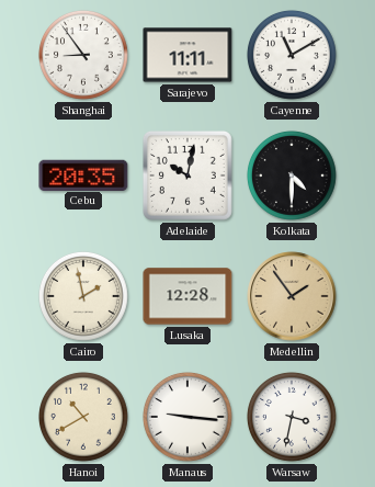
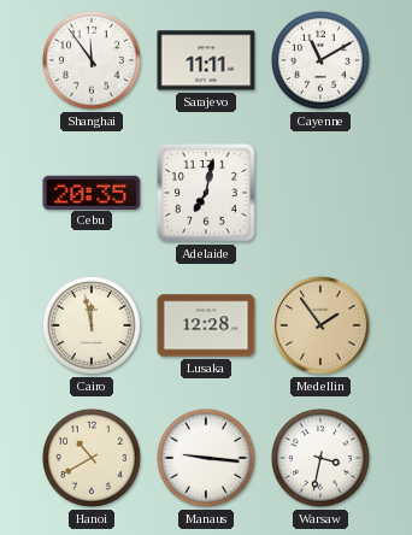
Shanghai: 8:54 -> 11:54 (92, 60)
Adelaide: 10:02 -> 7:02 (206, 193)
Kolkata: 4:30 -> none (292, 175)
Cairo: 1:58 -> 11:58 (92, 325)
